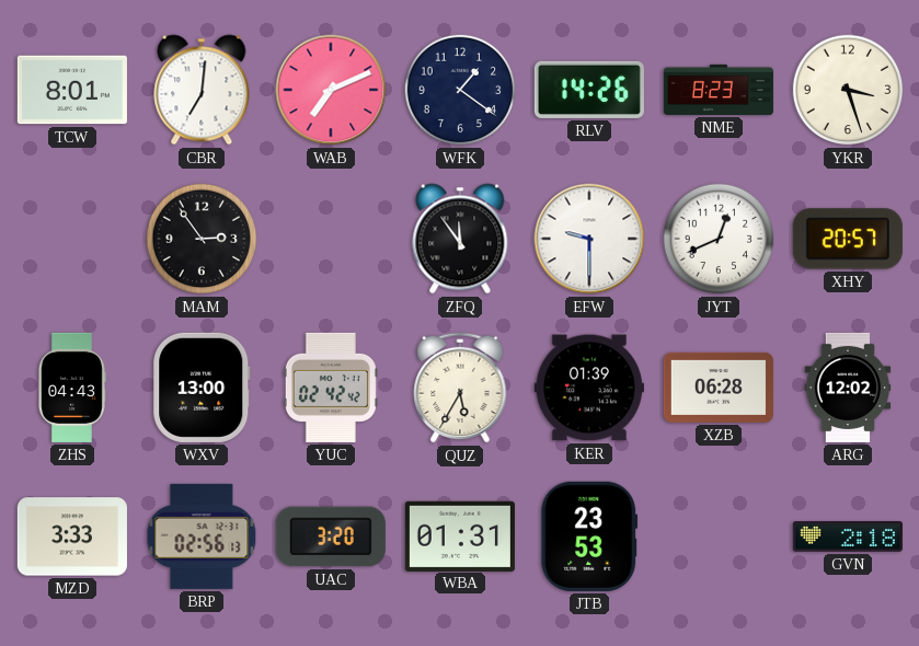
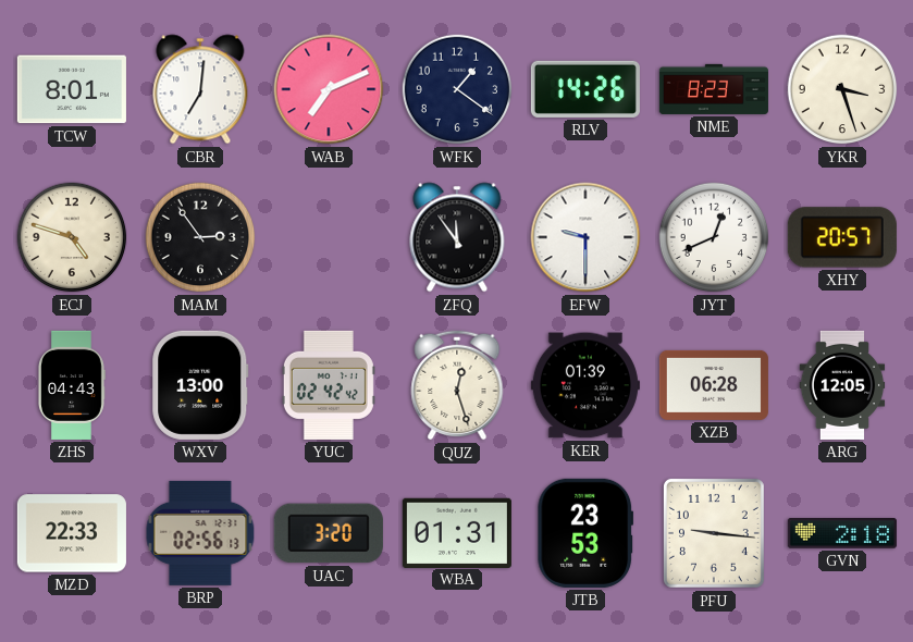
ECJ: none -> 4:48 (72, 237)
QUZ: 5:35 -> 12:27 (457, 385)
ARG: 12:02 -> 12:05 (842, 385)
MZD: 3:33 -> 22:33 (72, 533)
PFU: none -> 9:16 (714, 533)
